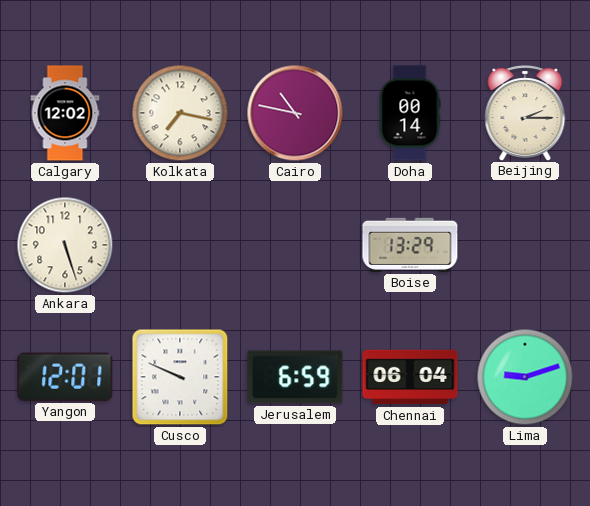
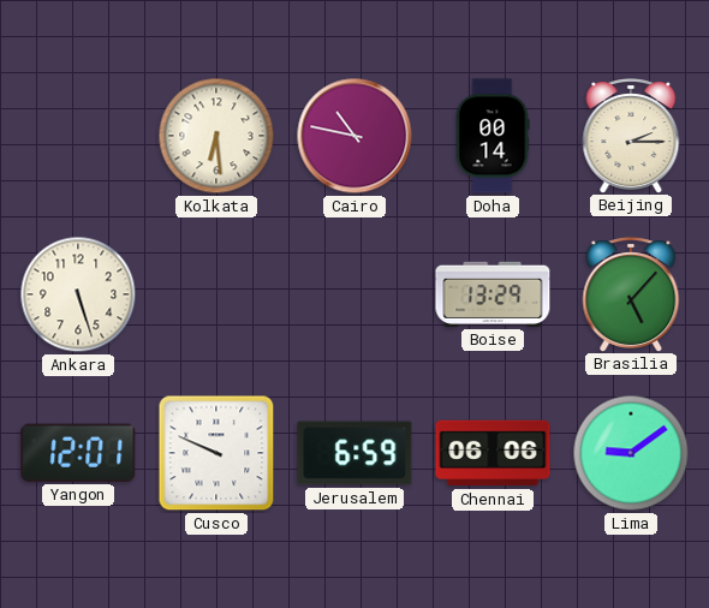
Calgary: 12:02 -> none (65, 113)
Kolkata: 7:17 -> 6:29 (216, 136)
Brasilia: none -> 5:07 (631, 294)
Chennai: 06:04 -> 06:06 (493, 453)
Lima: 9:12 -> 9:09 (631, 453)
